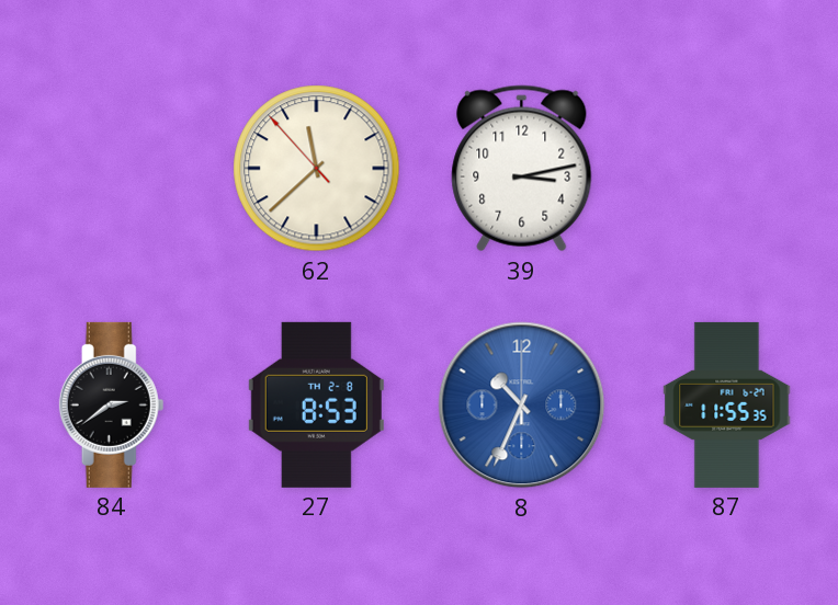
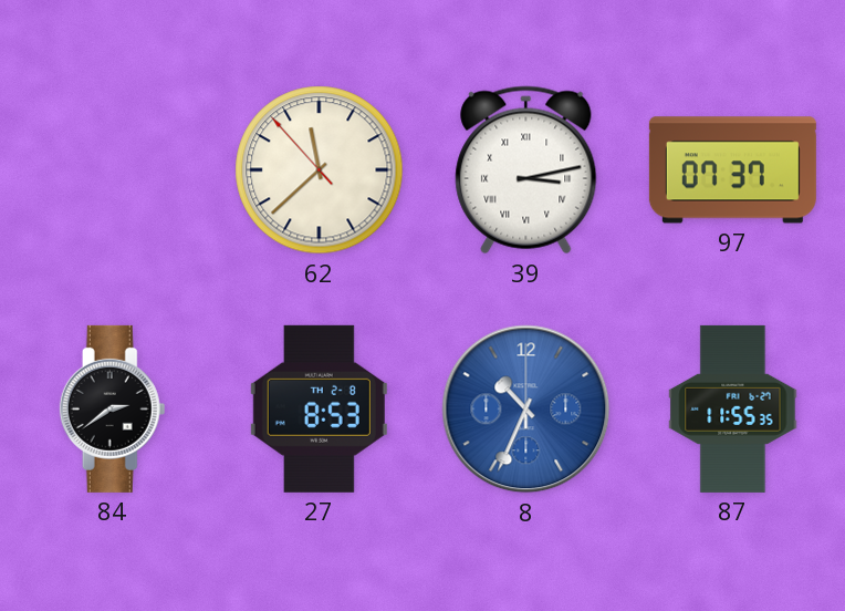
39 numerals: Arabic -> Roman (526, 170)
97: none -> 07:37 (732, 170)
